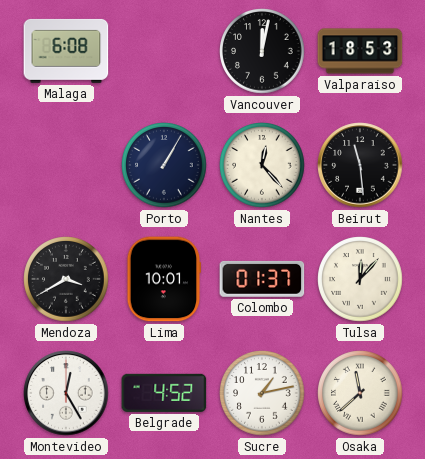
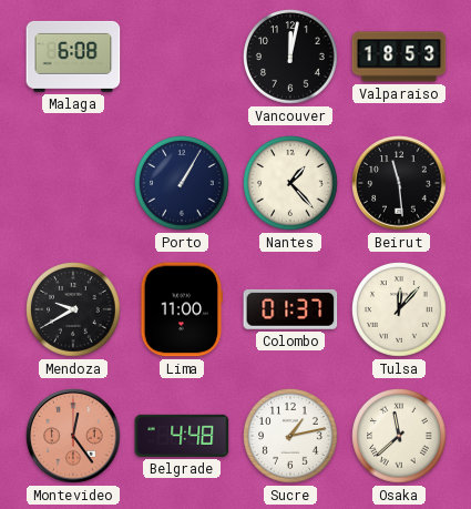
Nantes: 12:23 -> 1:23 (290, 183)
Mendoza: 3:40 -> 9:40 (73, 309)
Lima: 10:01 -> 11:00 (182, 309)
Montevideo: 12:25 -> 12:24 (73, 436)
Montevideo dial: white -> salmon (73, 436)
Belgrade: 4:52 -> 4:48 (182, 436)
